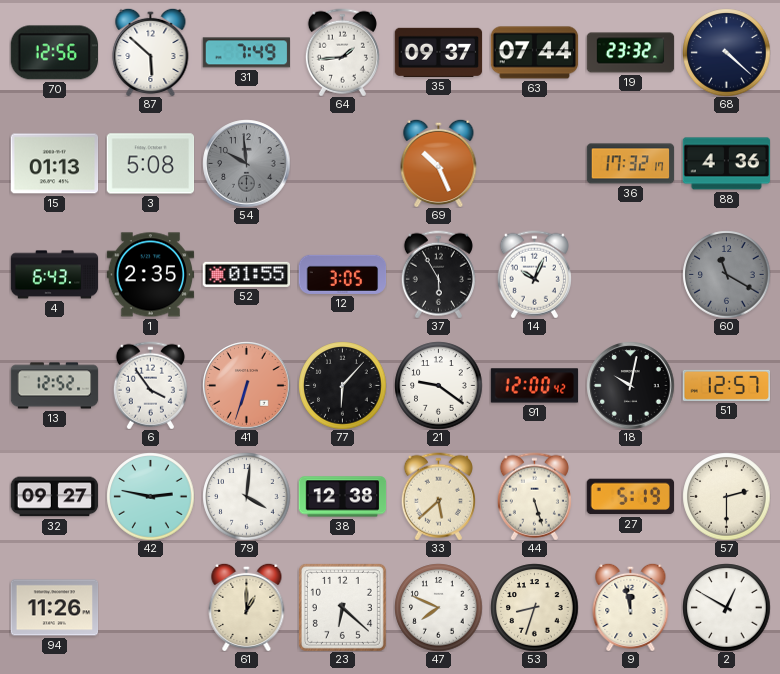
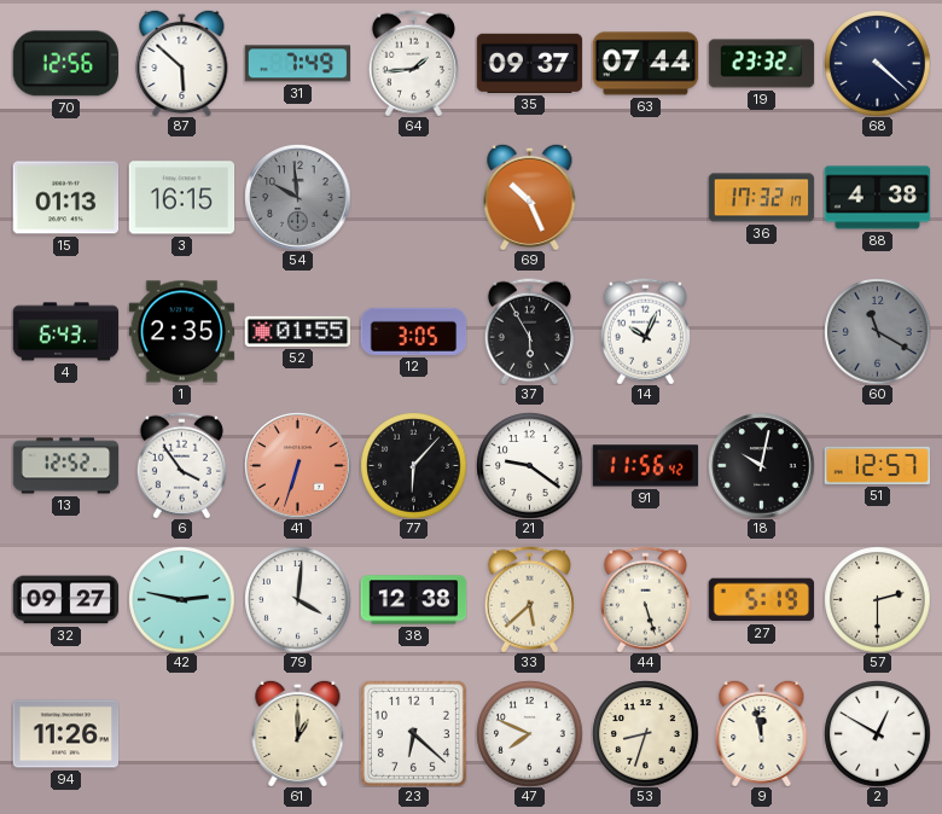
3: 5:08 -> 16:15 (181, 198)
88: 4:36 -> 4:38 (877, 198)
91: 12:00 -> 11:56 (645, 466)
